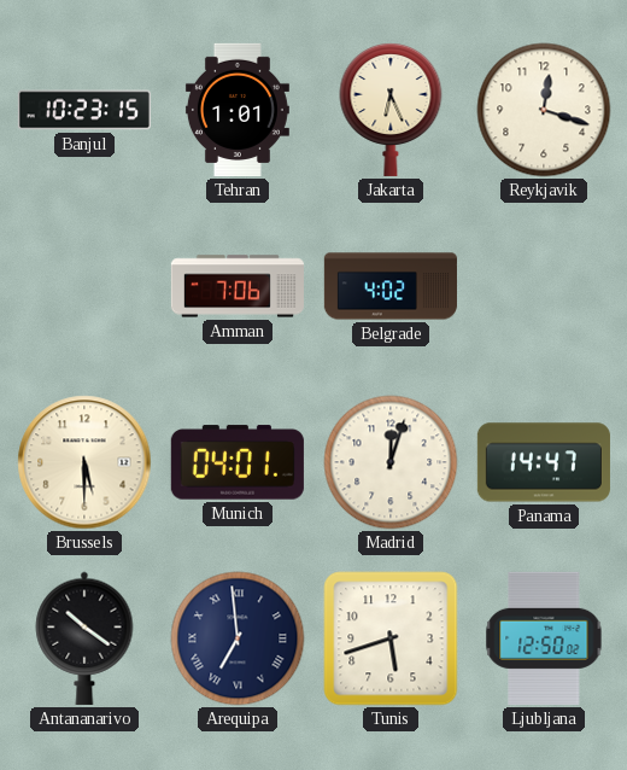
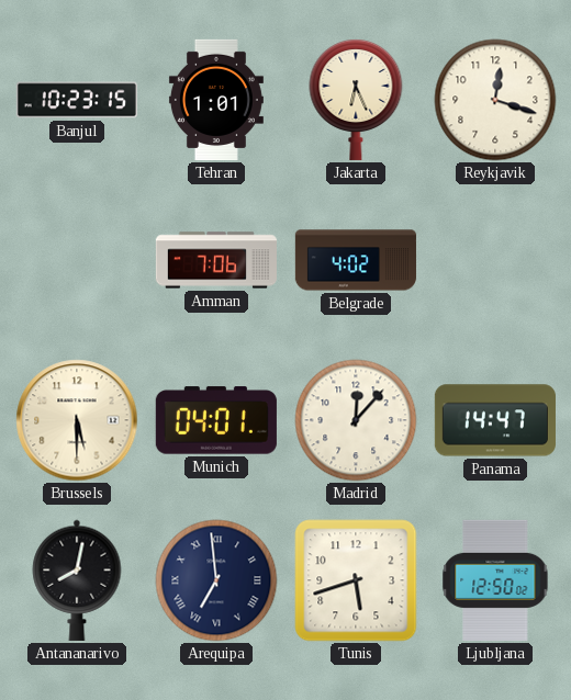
Madrid: 12:03 -> 12:07 (356, 420)
Antananarivo: 10:21 -> 8:02 (77, 580)
